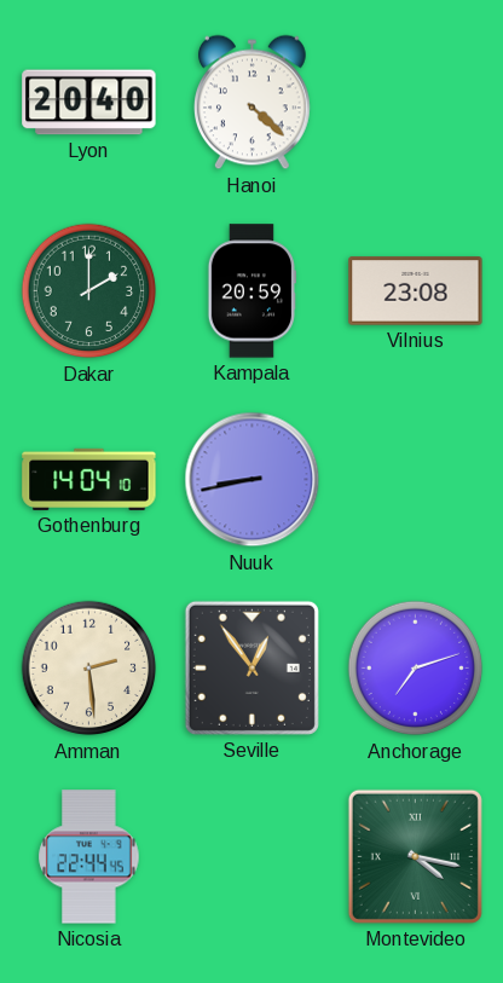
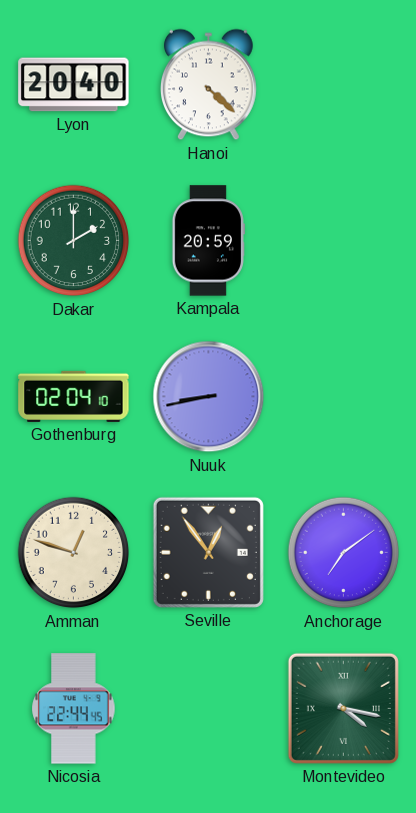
Vilnius: 23:08 -> none (416, 291)
Gothenburg: 14:04 -> 02:04 (74, 396)
Amman: 2:29 -> 12:48 (74, 553)
Anchorage: 7:12 -> 7:09 (344, 553)
